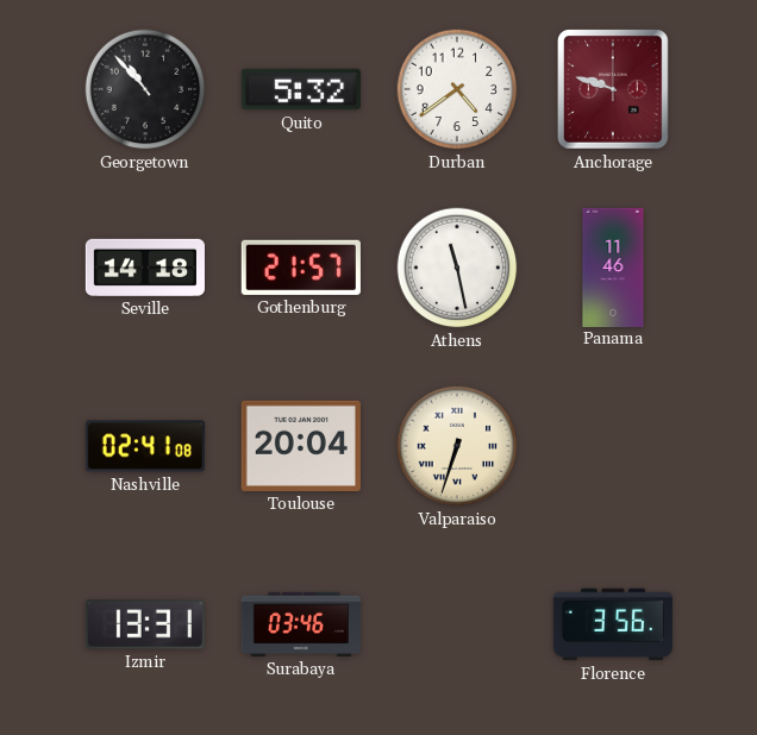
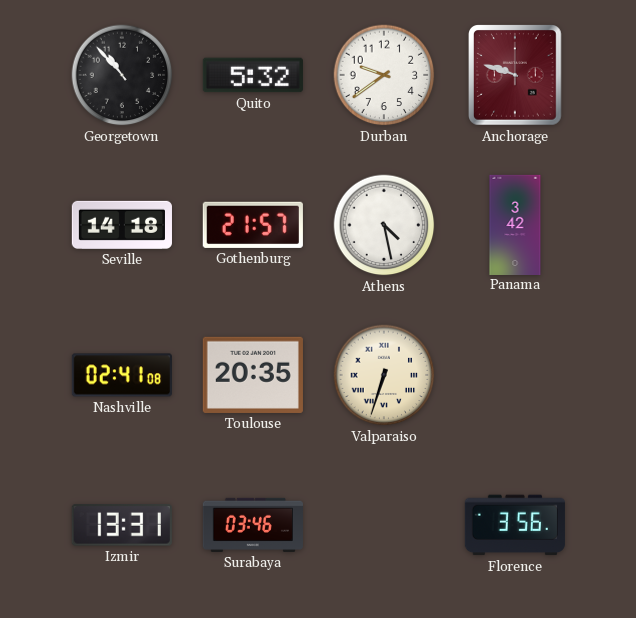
Durban: 4:39 -> 9:39 (384, 75)
Athens: 11:28 -> 4:28 (384, 225)
Panama: 11:46 -> 3:42 (515, 224)
Toulouse: 20:04 -> 20:35 (253, 375)
